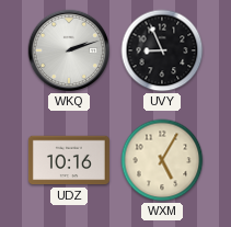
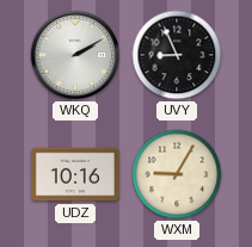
WKQ: 2:12 -> 2:10 (75, 55)
WXM: 5:05 -> 9:05 (177, 174)
